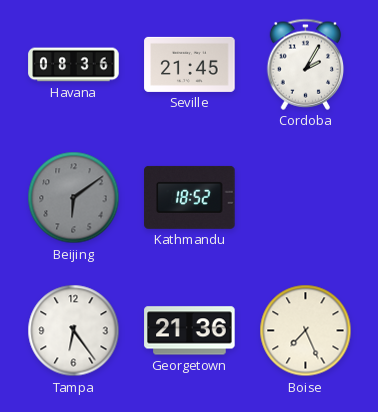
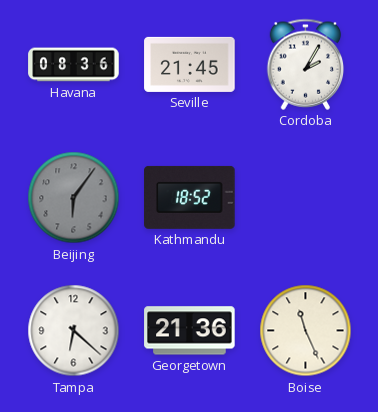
Beijing: 6:09 -> 6:06 (74, 198)
Tampa: 6:24 -> 6:22 (74, 331)
Boise: 7:26 -> 11:26 (306, 331)
